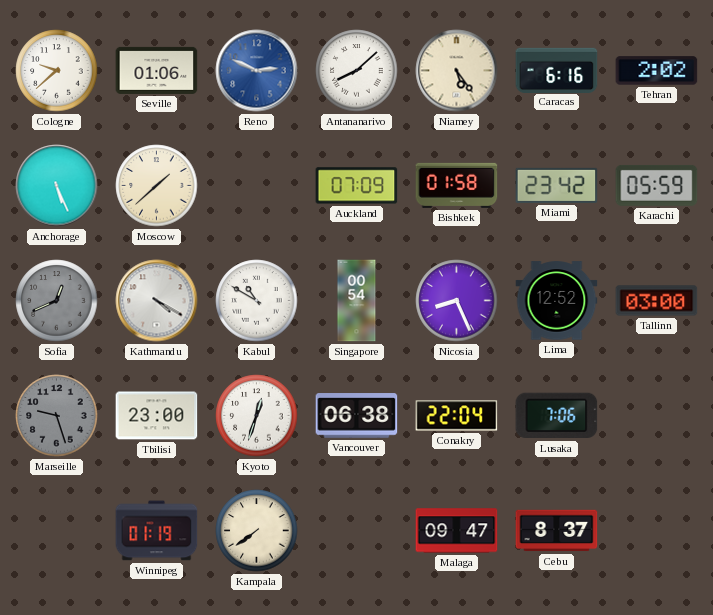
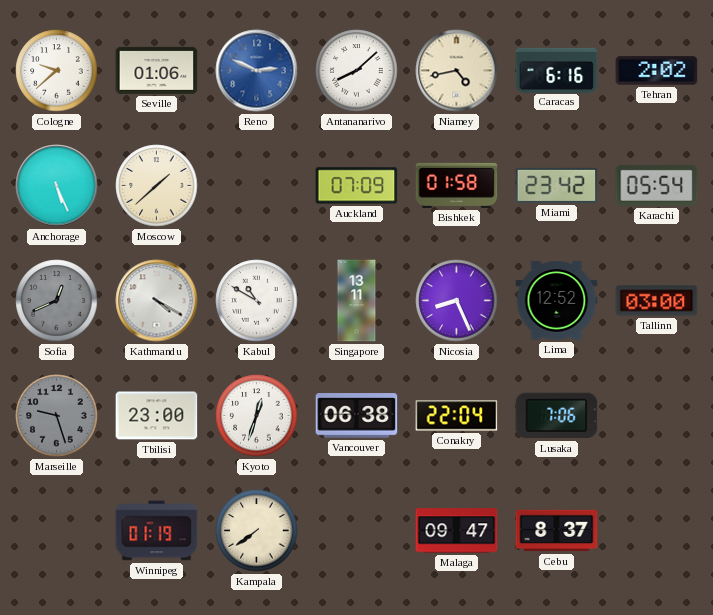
Niamey: 5:24 -> 4:43 (457, 71)
Karachi: 05:59 -> 05:54 (657, 185)
Singapore: 00:54 -> 13:11 (357, 301)
